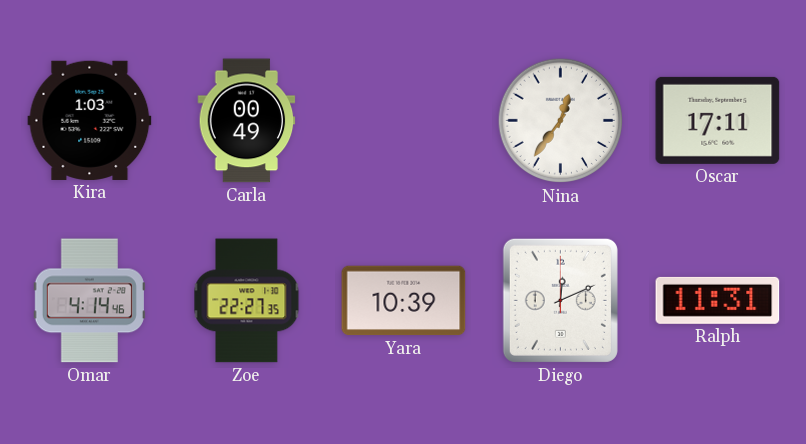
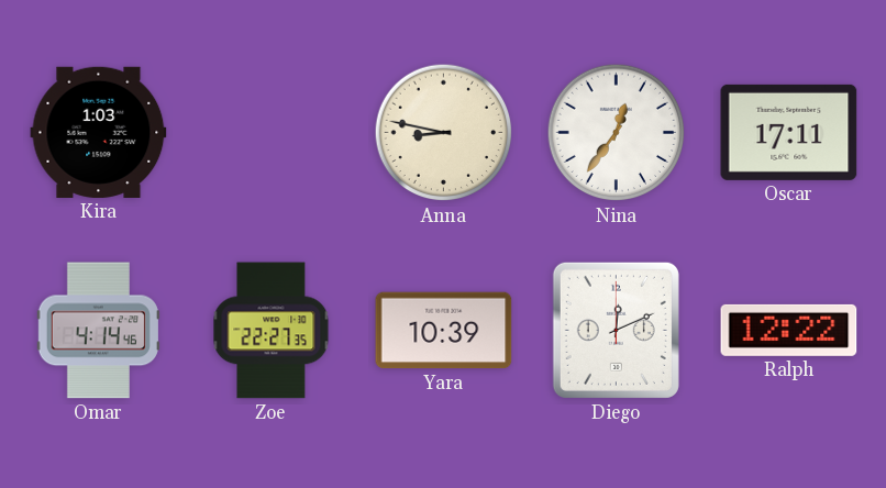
Carla: 00:49 -> none (247, 121)
Anna: none -> 8:47 (444, 133)
Ralph: 11:31 -> 12:22 (789, 330)
